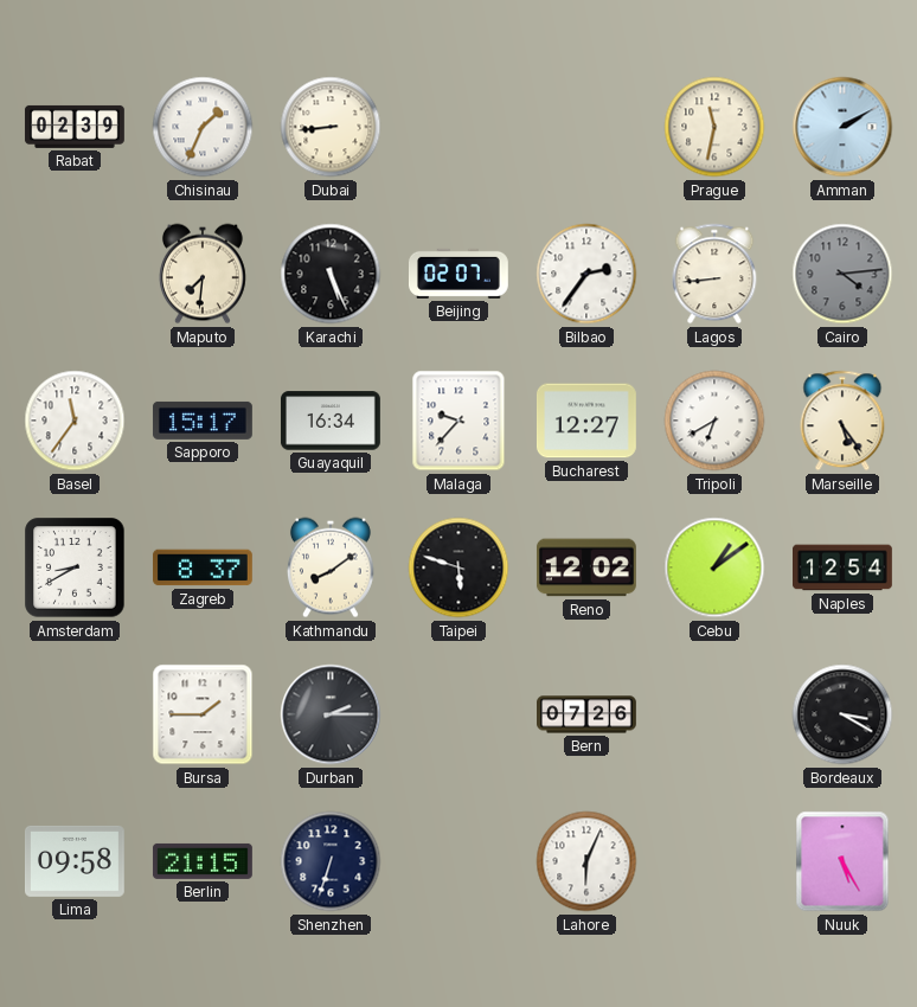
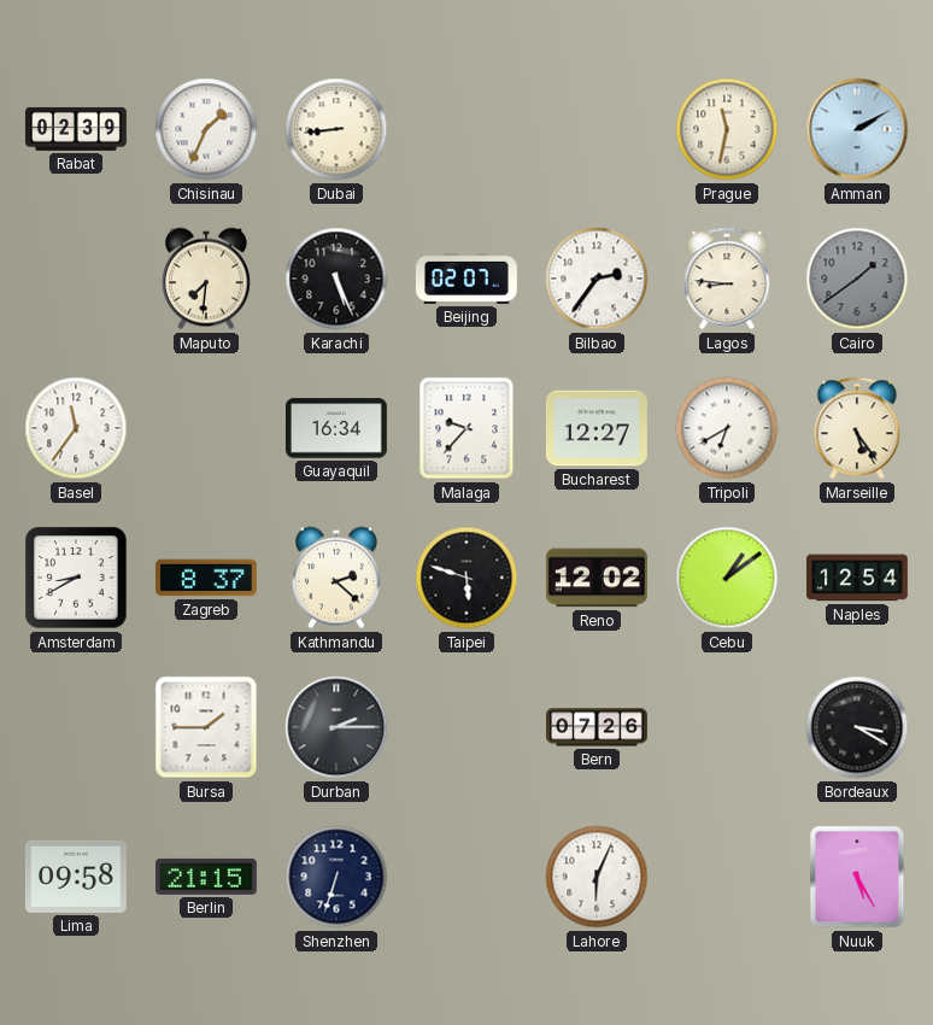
Lagos: 8:44 -> 8:46 (727, 279)
Cairo: 4:14 -> 1:39 (857, 279)
Sapporo: 15:17 -> none (203, 421)
Kathmandu: 8:09 -> 2:22 (336, 578)
